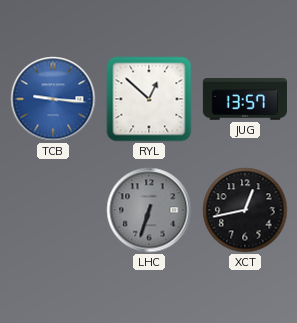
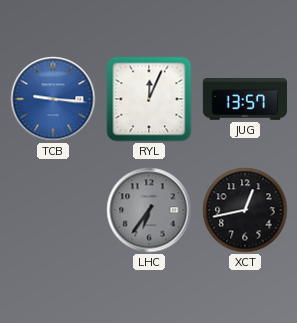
RYL: 12:52 -> 12:04 (149, 99)
LHC: 6:33 -> 6:36 (149, 210)
